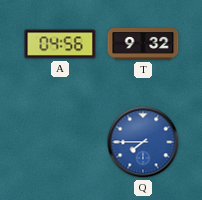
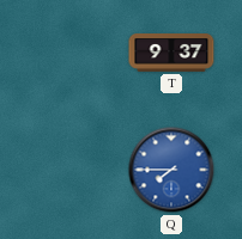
A: 04:56 -> none (60, 44)
T: 9:32 -> 9:37 (171, 54)
